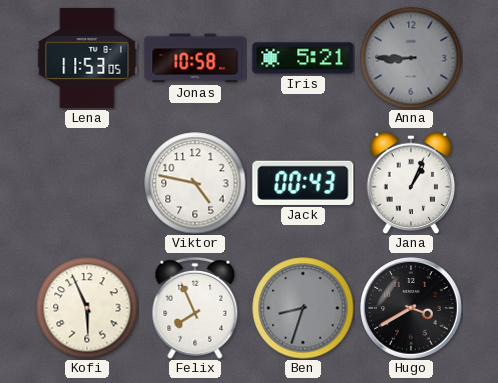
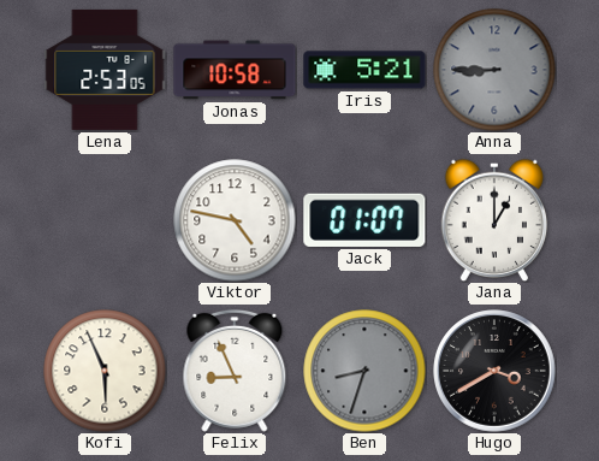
Lena: 11:53 -> 2:53 (105, 70)
Jack: 00:43 -> 01:07 (364, 220)
Jana: 1:04 -> 1:00 (494, 220)
Felix: 7:56 -> 8:56 (235, 371)
